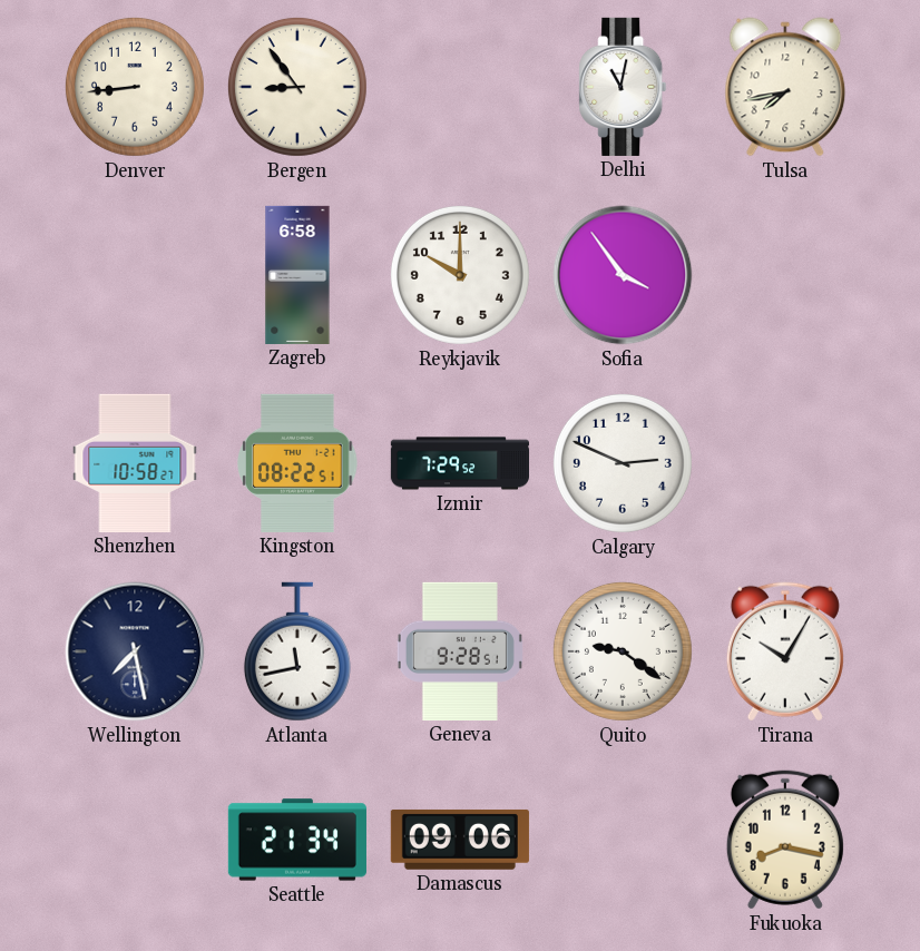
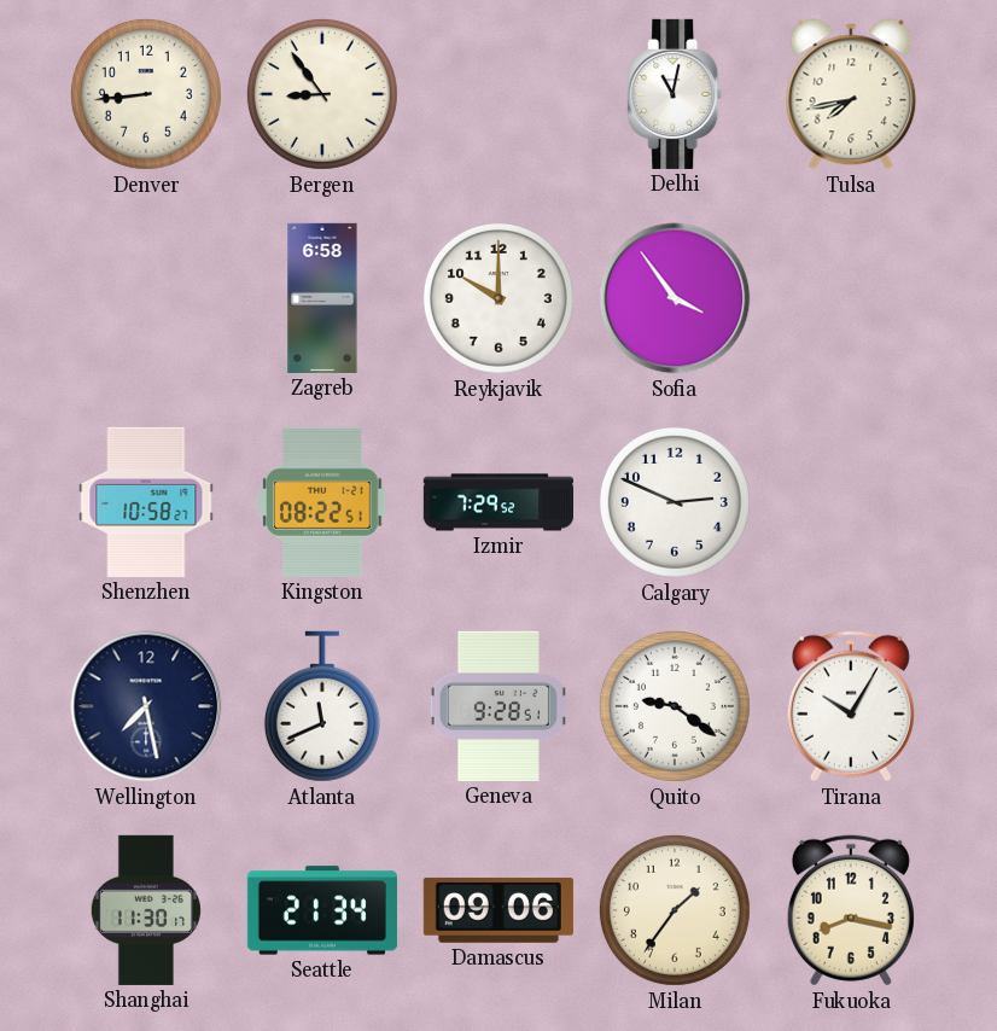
Atlanta: 11:43 -> 11:41 (322, 706)
Shanghai: none -> 11:30 (146, 910)
Milan: none -> 1:36 (675, 910)
